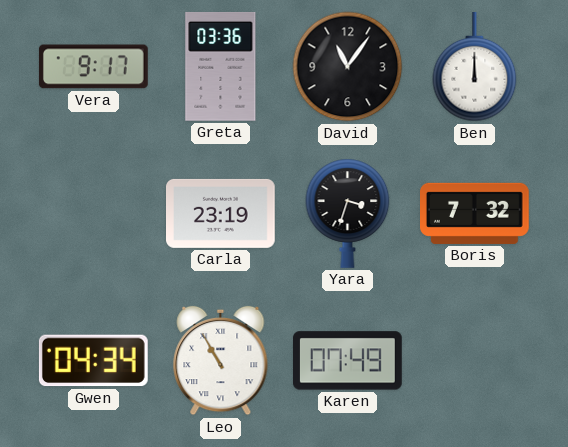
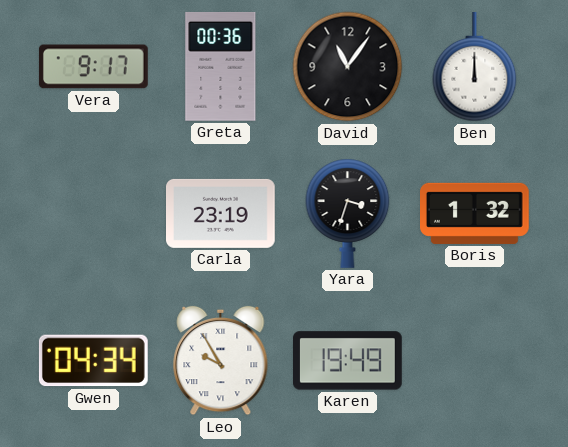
Greta: 03:36 -> 00:36 (221, 66)
Boris: 7:32 -> 1:32 (475, 213)
Leo: 10:55 -> 9:55 (221, 361)
Karen: 07:49 -> 19:49 (348, 361)
